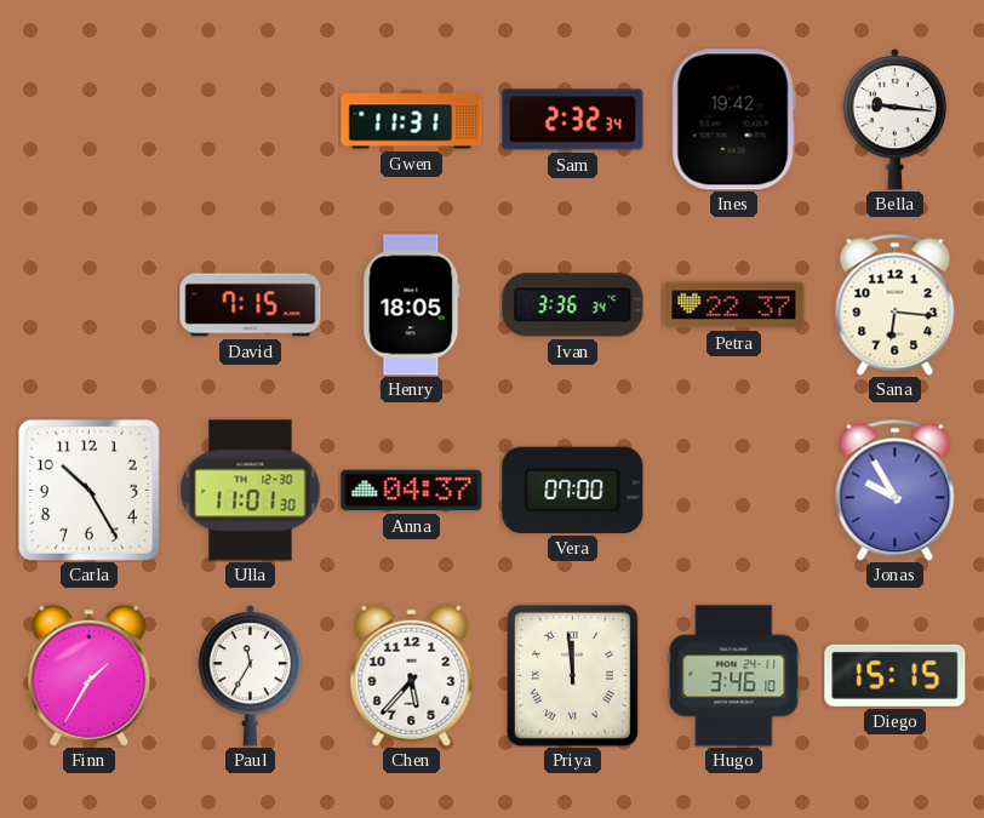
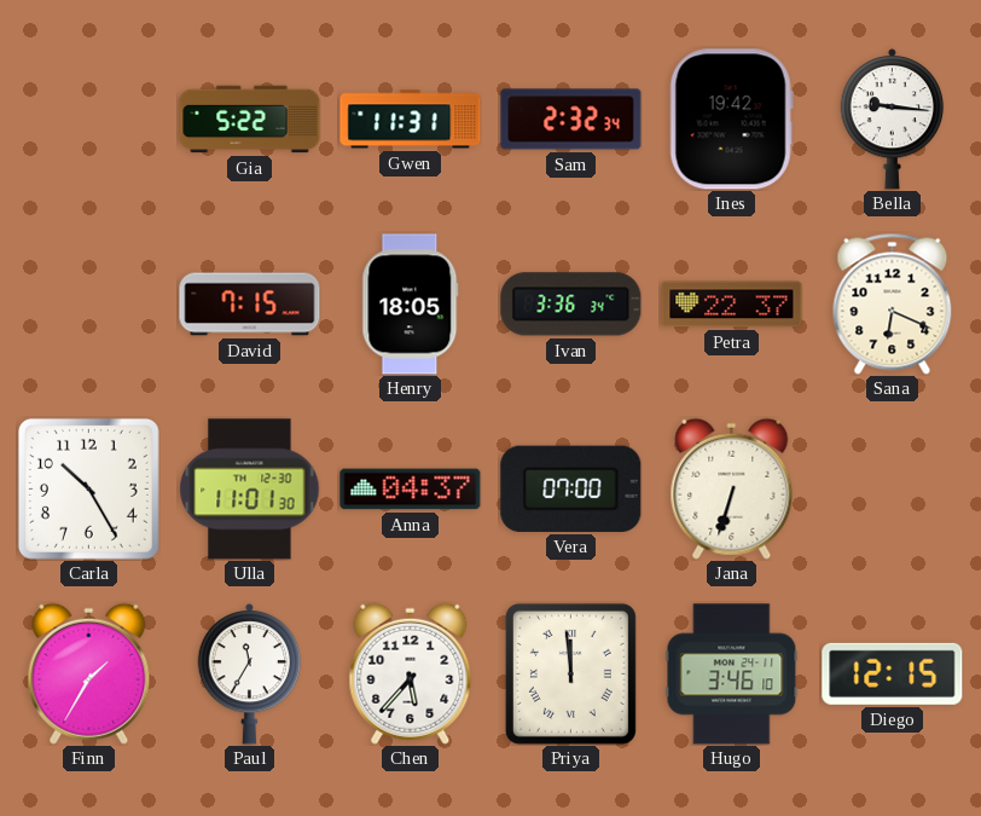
Gia: none -> 5:22 (250, 120)
Sana: 6:16 -> 6:19 (893, 303)
Jana: none -> 6:33 (732, 488)
Jonas: 9:55 -> none (896, 490)
Diego: 15:15 -> 12:15 (893, 673)
